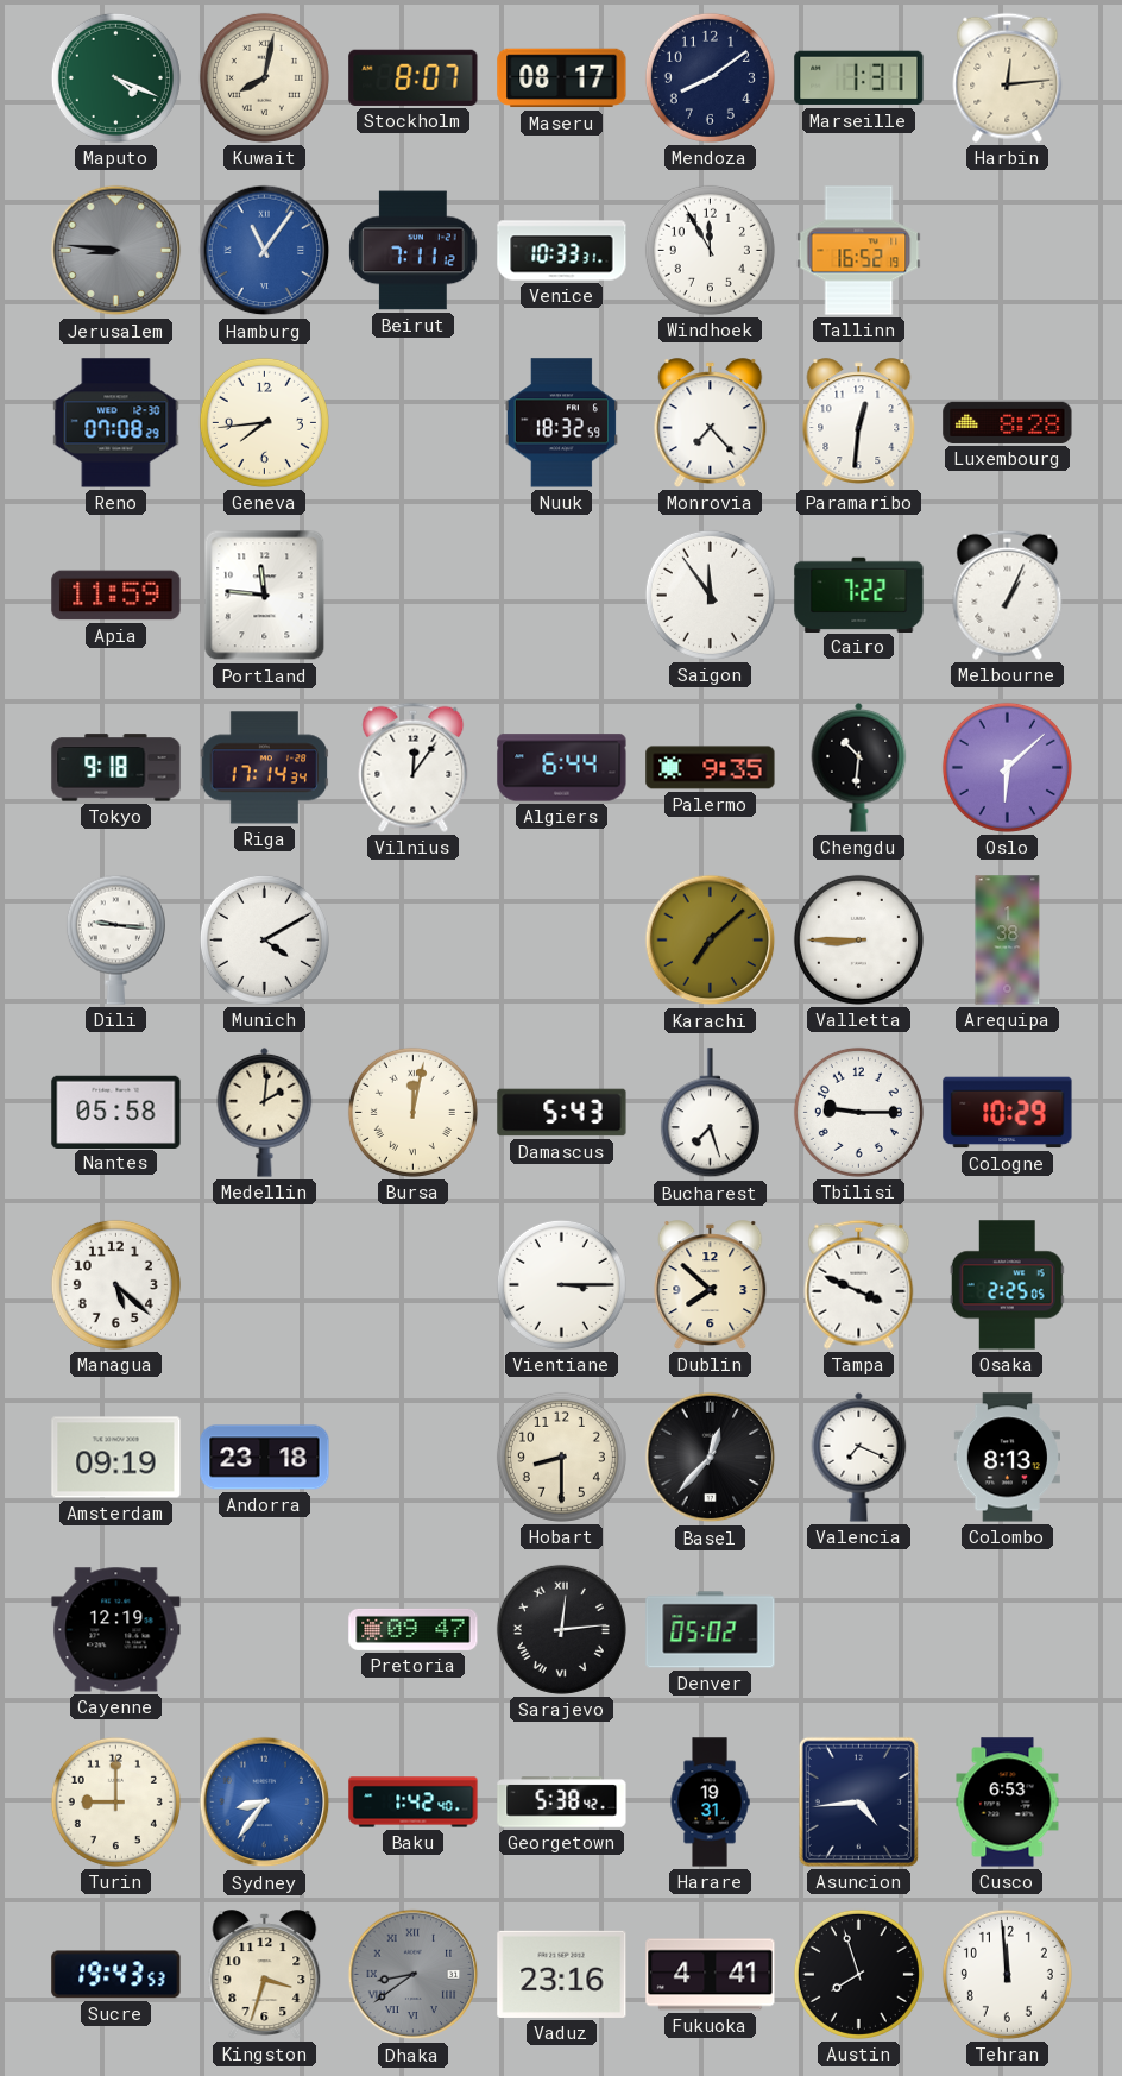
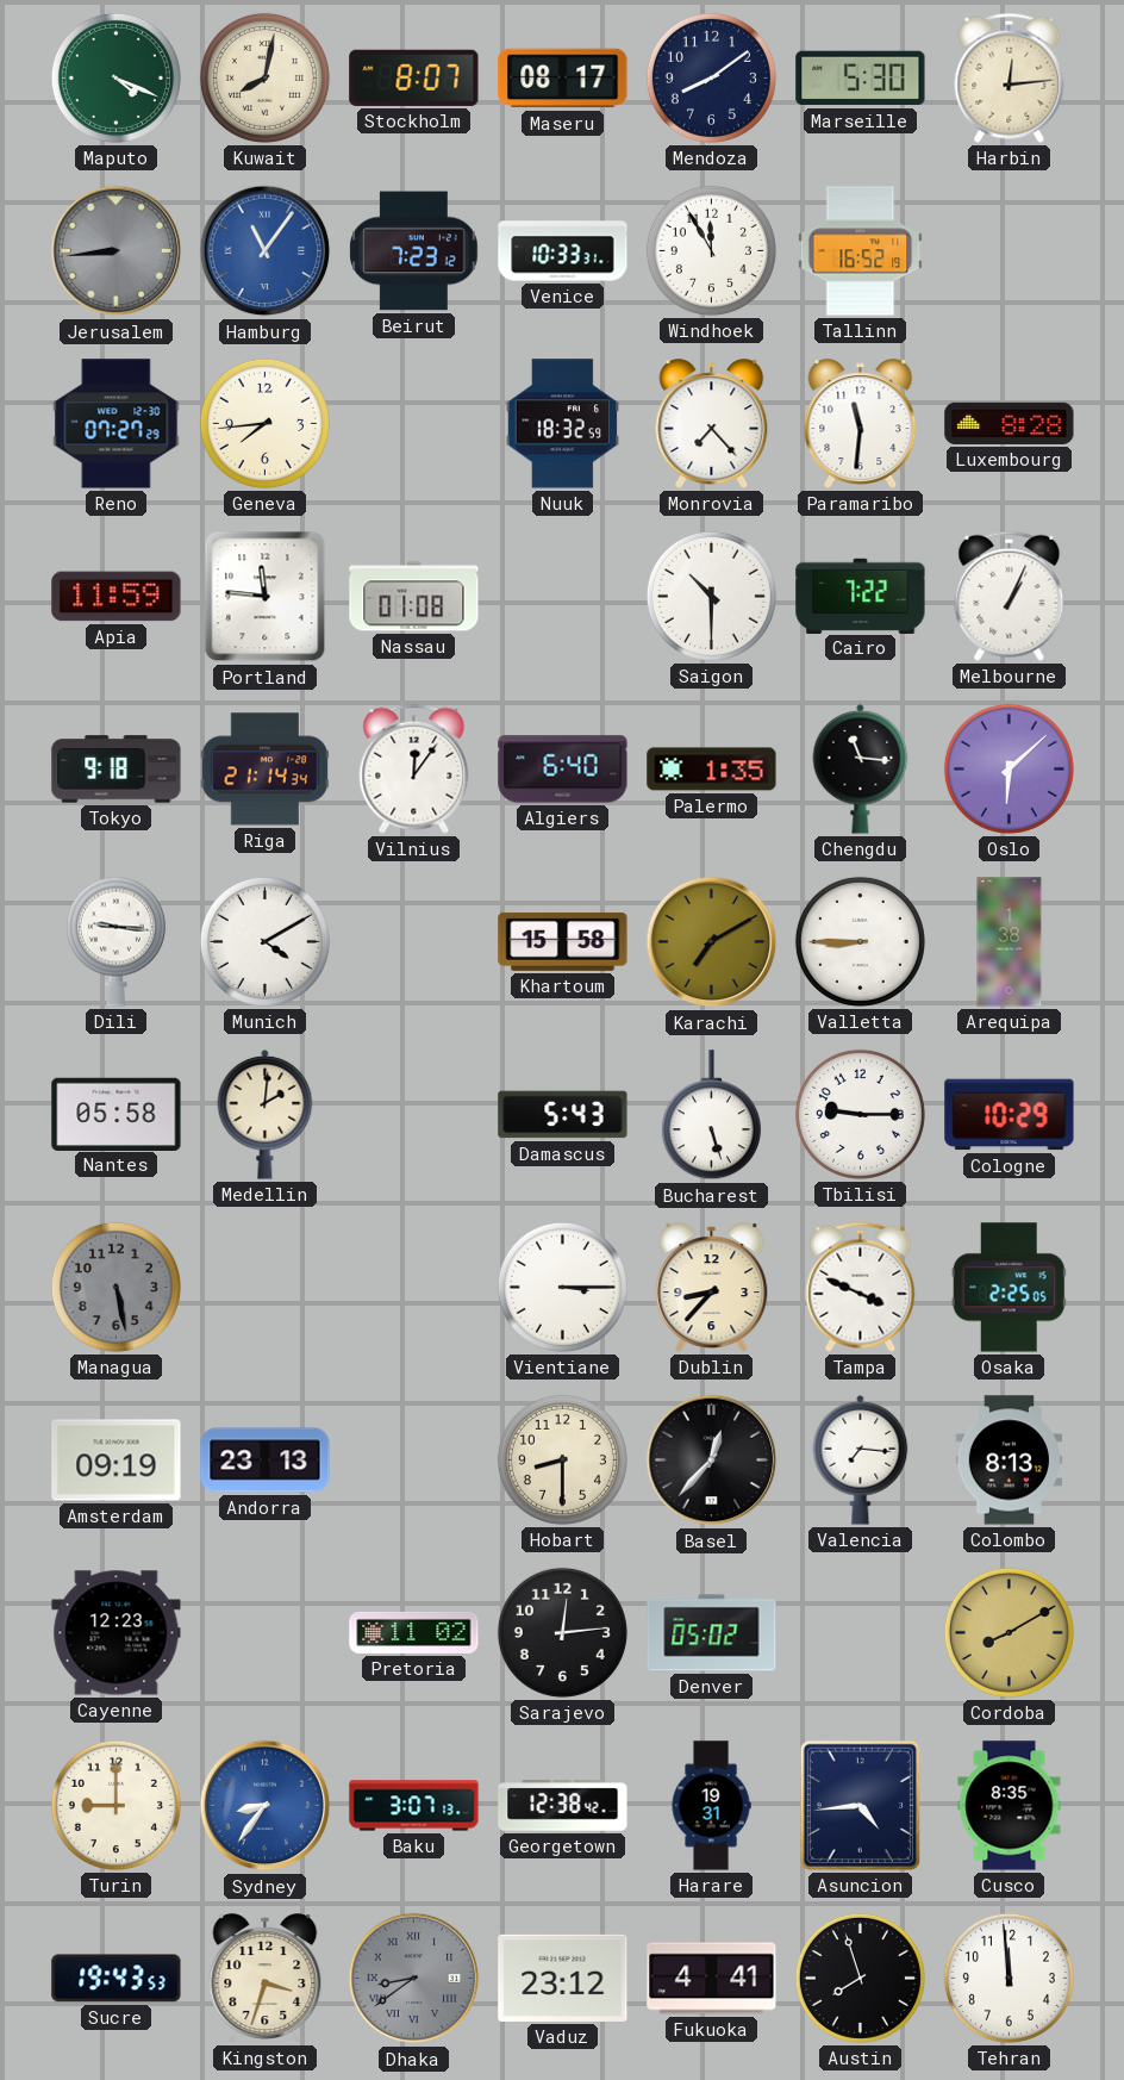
Marseille: 1:31 -> 5:30 (861, 79)
Jerusalem: 8:46 -> 8:44 (117, 251)
Beirut: 7:11 -> 7:23 (414, 251)
Reno: 07:08 -> 07:27 (117, 424)
Paramaribo: 12:31 -> 11:31 (861, 424)
Nassau: none -> 01:08 (414, 597)
Saigon: 11:54 -> 10:30 (711, 596)
Riga: 17:14 -> 21:14 (266, 770)
Algiers: 6:44 -> 6:40 (563, 770)
Palermo: 9:35 -> 1:35 (712, 770)
Chengdu: 10:31 -> 11:16 (861, 768)
Khartoum: none -> 15:58 (563, 941)
Karachi: 7:08 -> 7:10 (712, 942)
Bursa: 12:02 -> none (412, 1112)
Bucharest: 7:27 -> 5:27 (711, 1115)
Managua: 5:22 -> 5:28 (115, 1287)
Managua dial: white -> grey (115, 1287)
Dublin: 7:52 -> 8:37 (712, 1288)
Andorra: 23:18 -> 23:13 (266, 1461)
Valencia: 7:19 -> 7:16 (861, 1459)
Cayenne: 12:19 -> 12:23 (117, 1633)
Pretoria: 09:47 -> 11:02 (414, 1632)
Sarajevo numerals: Roman -> Arabic (562, 1632)
Cordoba: none -> 8:10 (1009, 1632)
Baku: 1:42 -> 3:07 (414, 1806)
Georgetown: 5:38 -> 12:38 (563, 1806)
Cusco: 6:53 -> 8:35 (1010, 1806)
Vaduz: 23:16 -> 23:12 (563, 1978)
